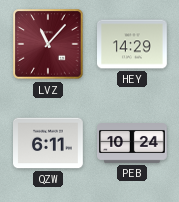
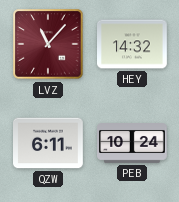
HEY: 14:29 -> 14:32 (133, 44)
